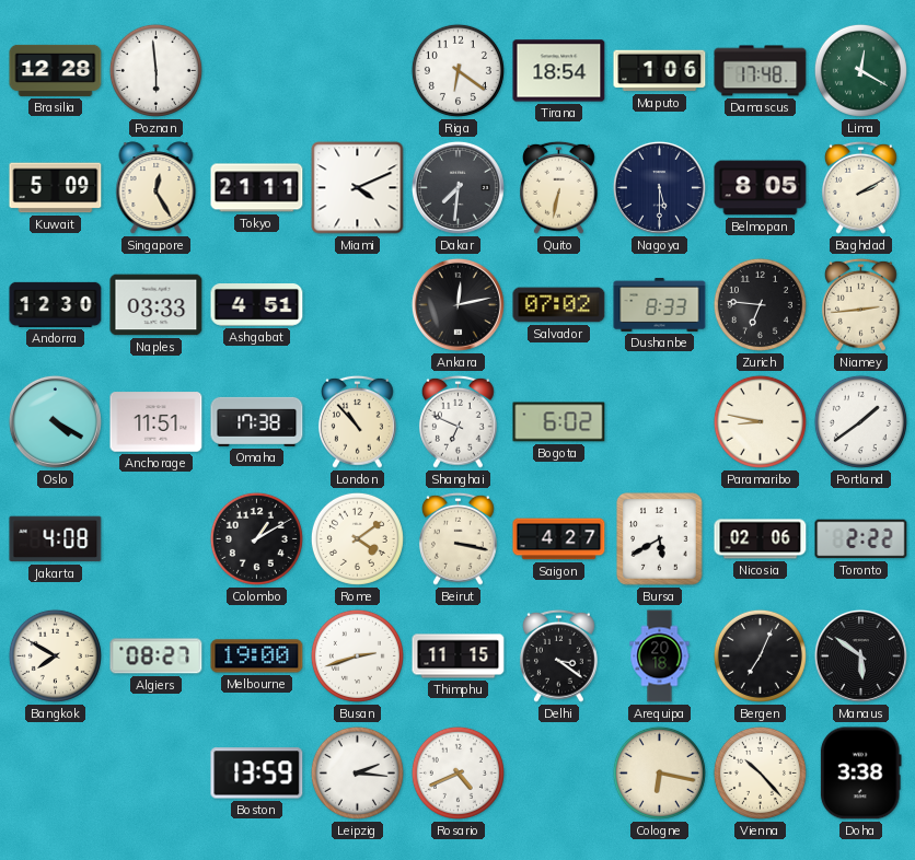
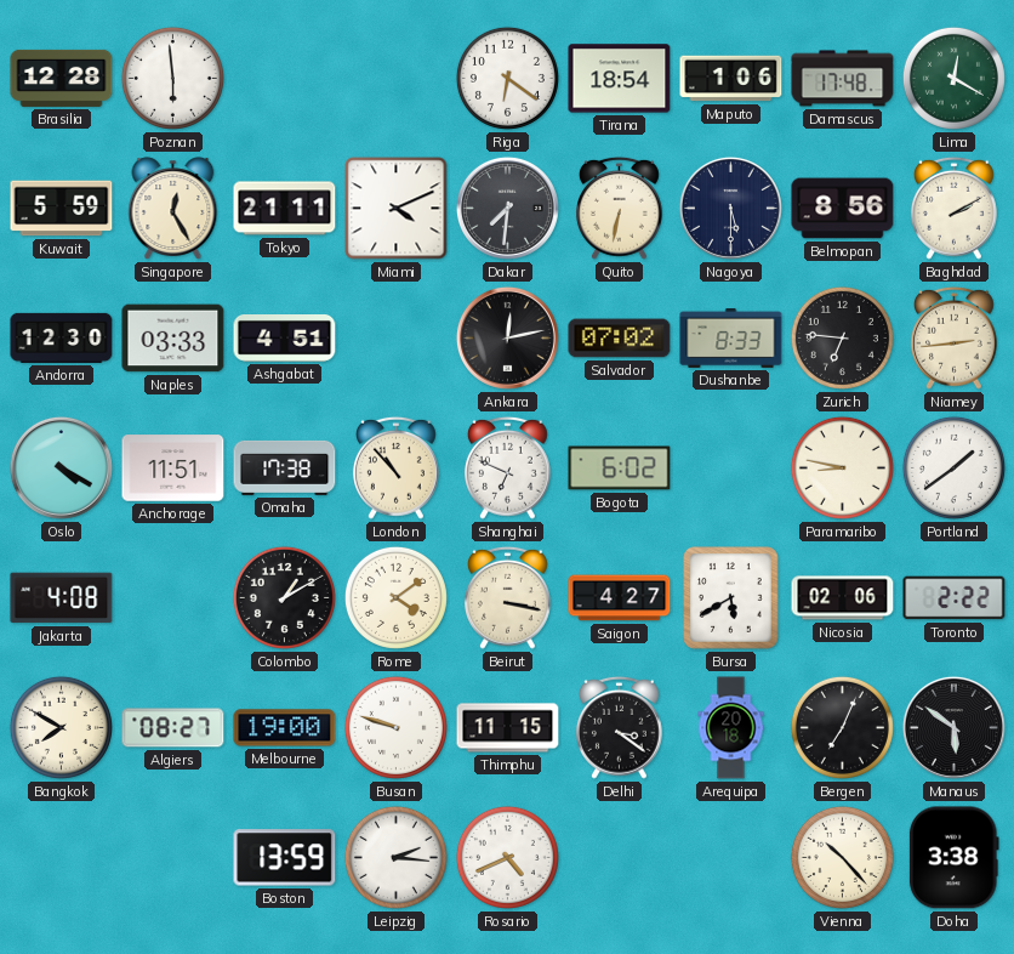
Kuwait: 5:09 -> 5:59 (62, 209)
Belmopan: 8:05 -> 8:56 (843, 209)
Busan: 2:42 -> 9:48 (395, 727)
Cologne: 6:17 -> none (659, 772)
